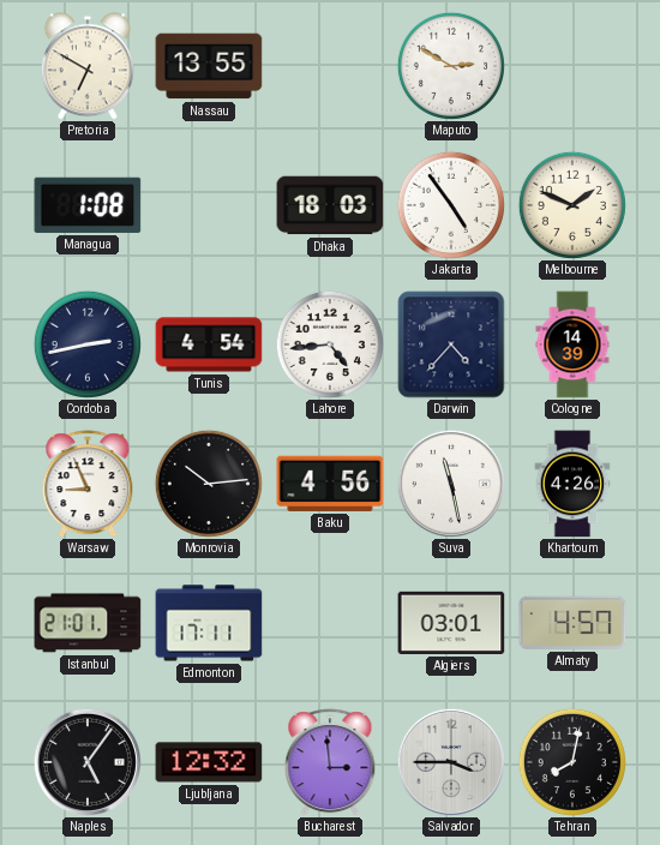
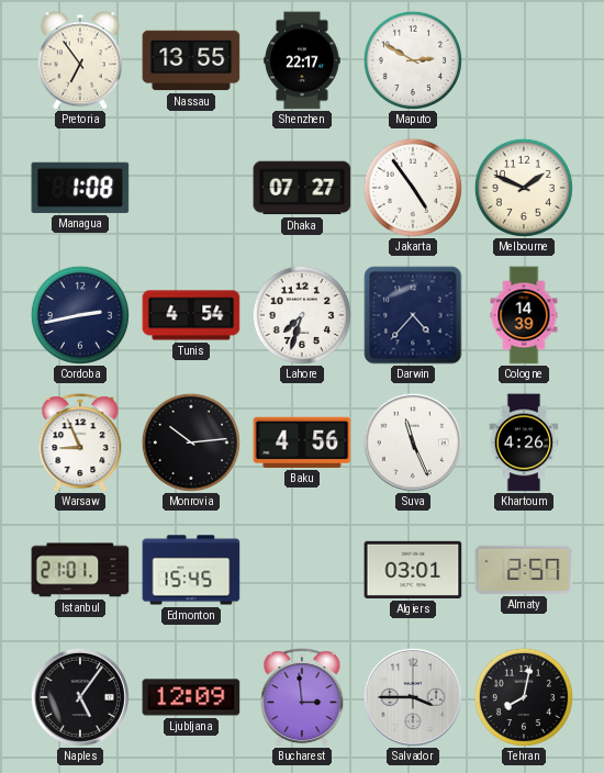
Pretoria: 6:50 -> 6:54 (80, 60)
Shenzhen: none -> 22:17 (302, 60)
Dhaka: 18:03 -> 07:27 (302, 188)
Lahore: 4:44 -> 7:33 (302, 315)
Suva: 11:28 -> 11:26 (413, 442)
Edmonton: 17:11 -> 15:45 (191, 570)
Almaty: 4:57 -> 2:57 (524, 570)
Ljubljana: 12:32 -> 12:09 (191, 697)
